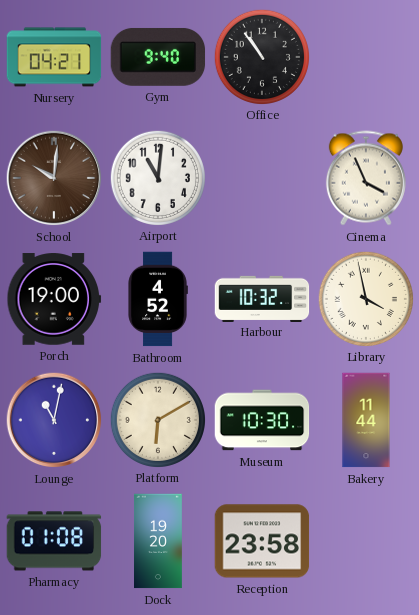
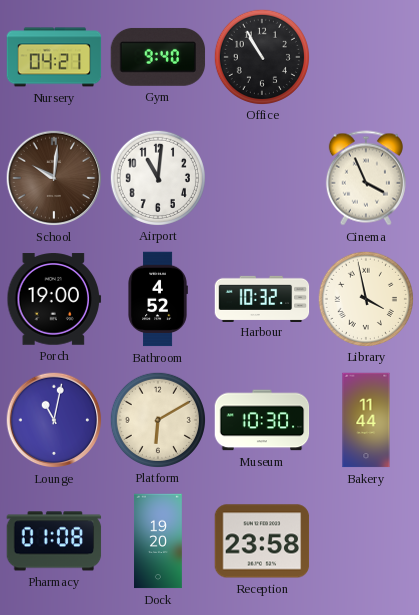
Office: 10:54 -> 10:55 (261, 56)
